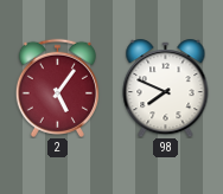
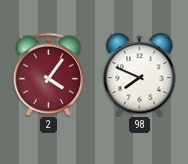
2: 5:06 -> 4:06 (48, 74)
